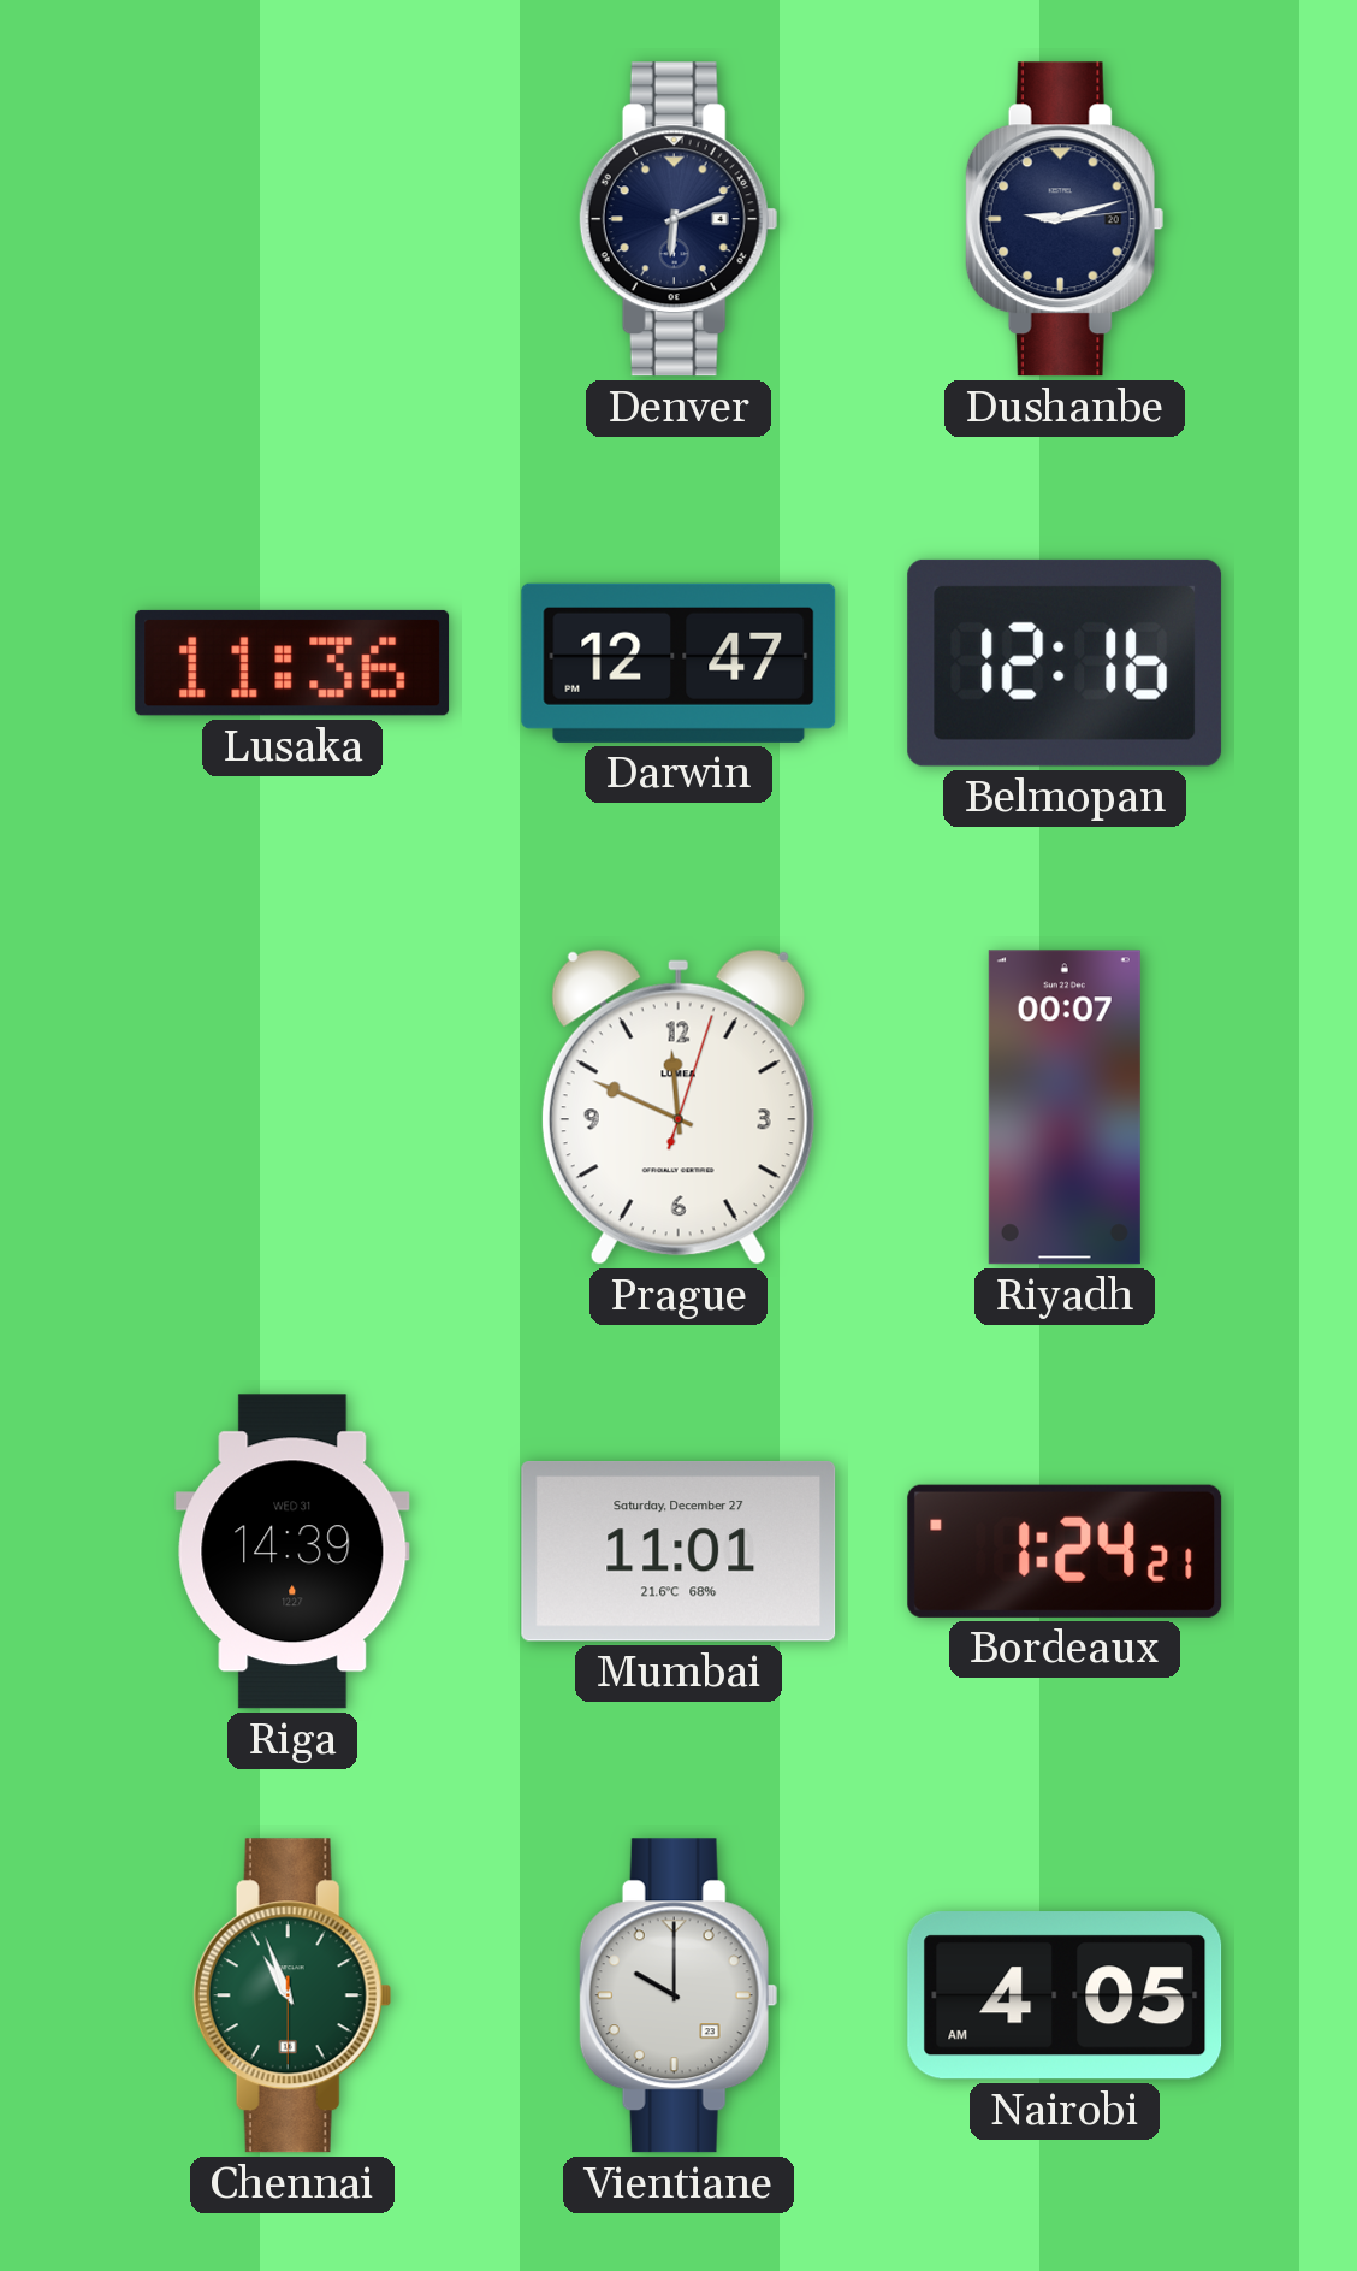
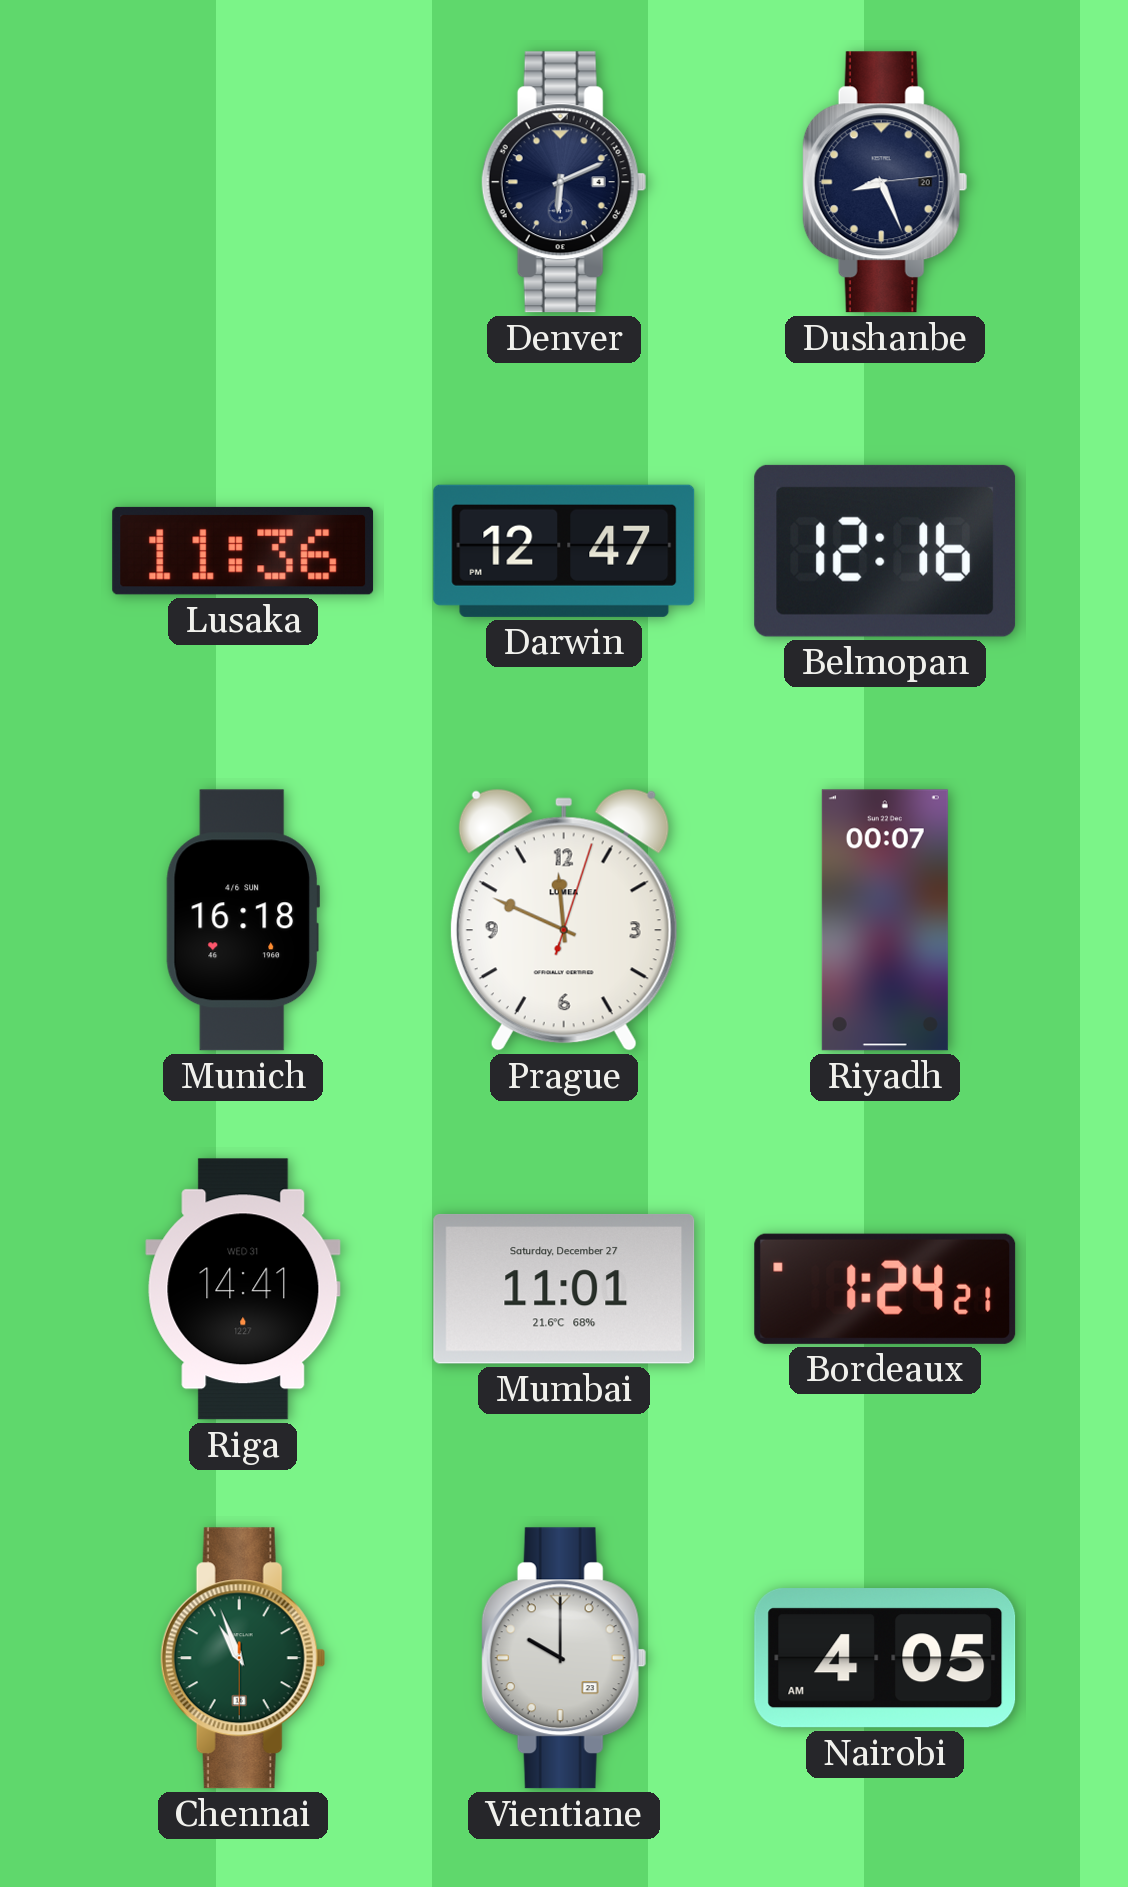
Dushanbe: 9:12 -> 8:26 (885, 182)
Munich: none -> 16:18 (243, 920)
Riga: 14:39 -> 14:41 (243, 1289)
